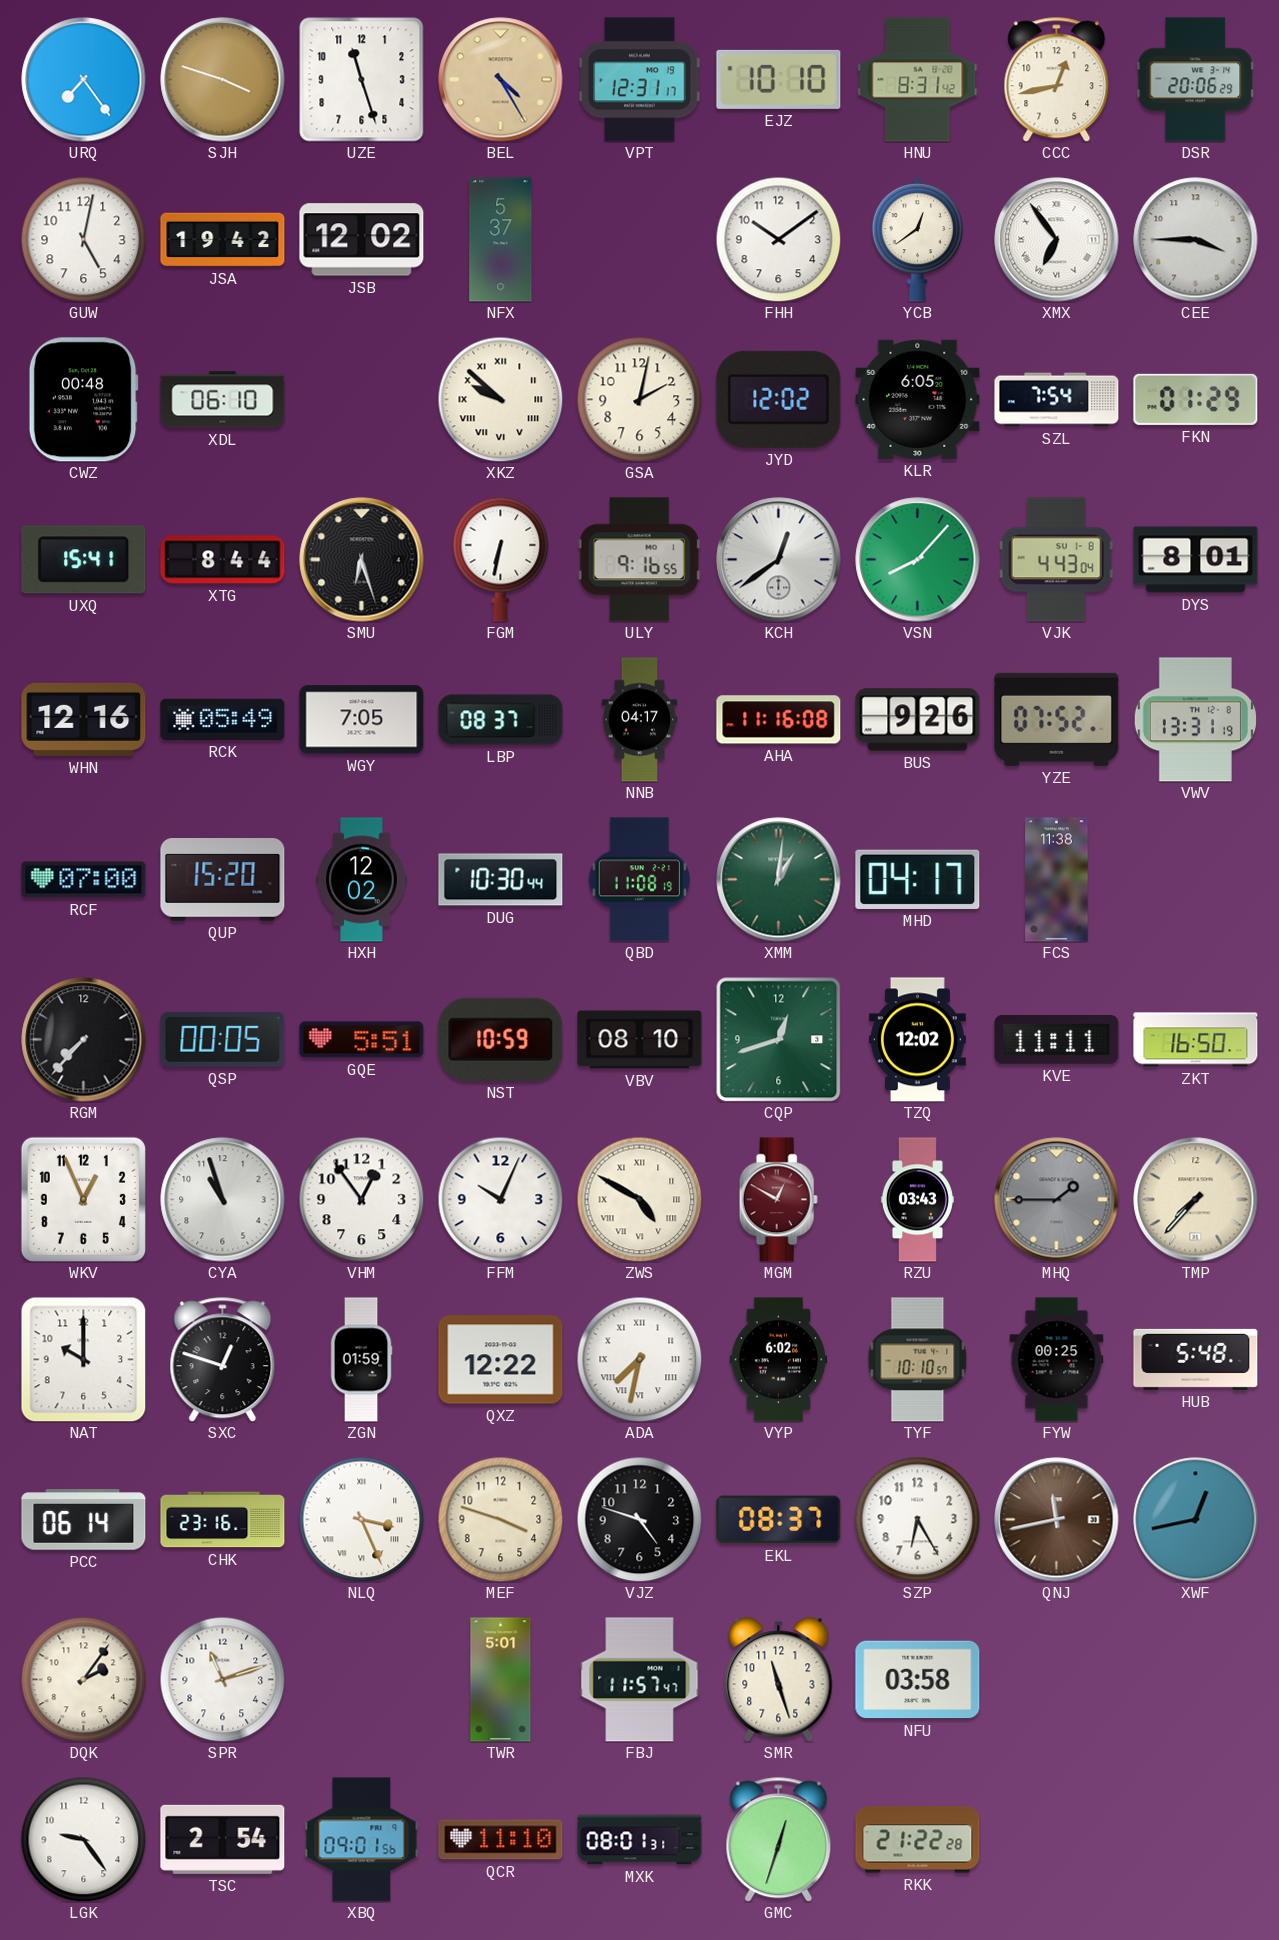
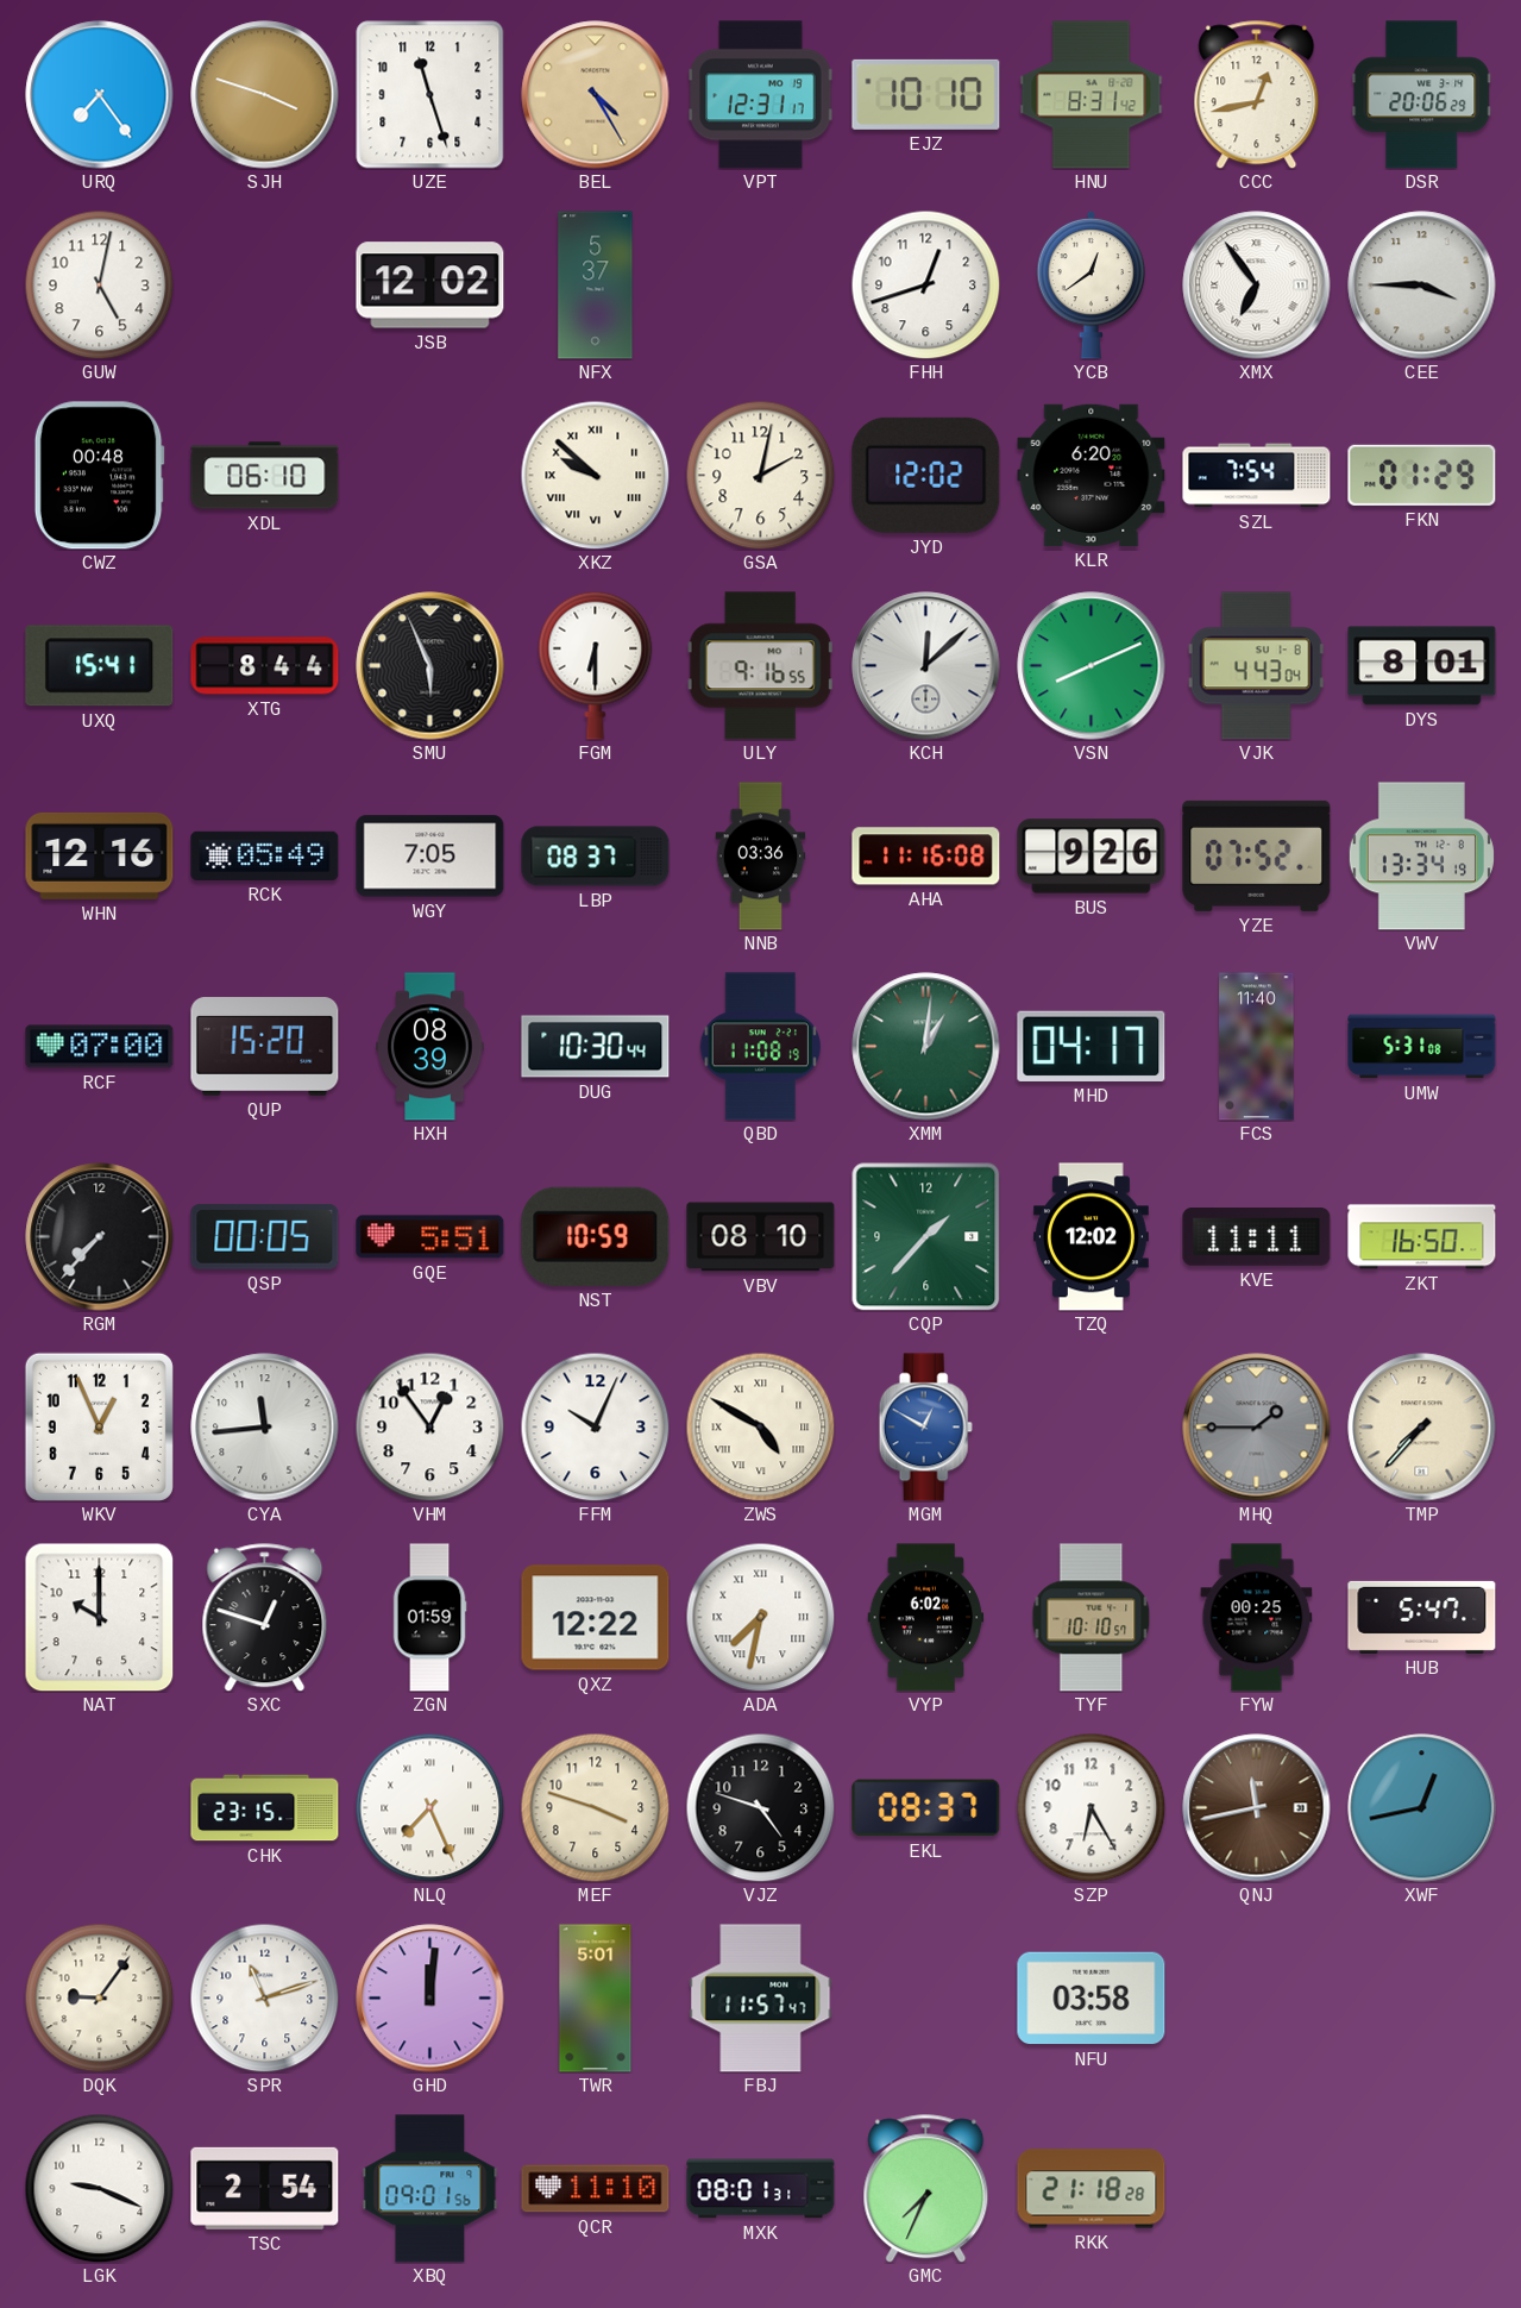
JSA: 19:42 -> none (223, 240)
FHH: 10:09 -> 12:42 (925, 284)
KLR: 6:05 -> 6:20 (1092, 475)
SMU: 6:27 -> 5:56 (430, 666)
FGM: 6:32 -> 6:30 (596, 665)
KCH: 12:39 -> 12:08 (926, 666)
VSN: 8:07 -> 8:11 (1092, 666)
NNB: 04:17 -> 03:36 (761, 857)
VWV: 13:31 -> 13:34 (1421, 857)
HXH: 12:02 -> 08:39 (430, 1047)
FCS: 11:38 -> 11:40 (1257, 1047)
UMW: none -> 5:31 (1422, 1047)
CQP: 12:42 -> 1:37 (925, 1236)
CYA: 10:57 -> 11:44 (265, 1428)
MGM dial: burgundy -> blue (925, 1428)
RZU: 03:43 -> none (917, 1200)
HUB: 5:48 -> 5:47 (1422, 1617)
PCC: 06:14 -> none (84, 1520)
CHK: 23:16 -> 23:15 (265, 1808)
NLQ: 3:26 -> 7:26 (429, 1807)
DQK: 2:06 -> 9:06 (99, 1997)
GHD: none -> 12:01 (430, 1999)
SMR: 11:27 -> none (779, 1680)
LGK: 9:24 -> 9:19 (99, 2188)
GMC: 12:33 -> 7:34 (926, 2189)
RKK: 21:22 -> 21:18 (1092, 2189)
